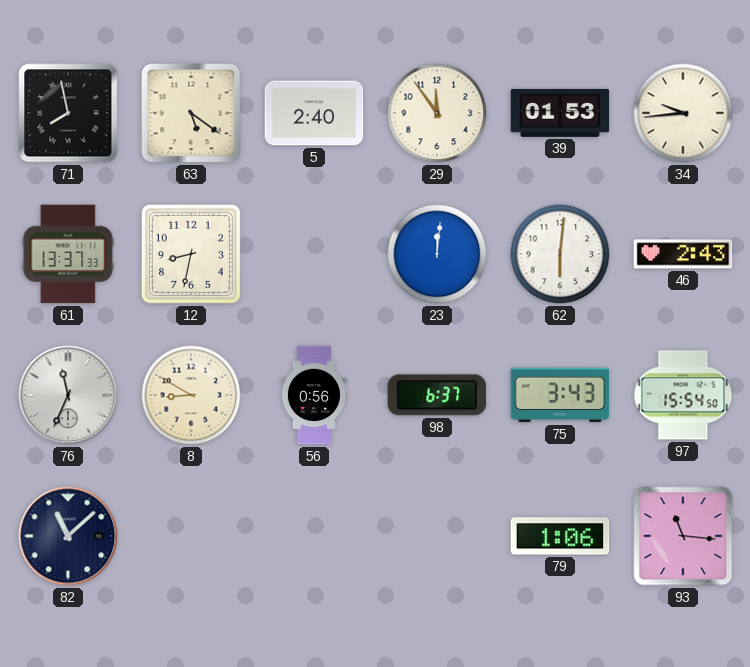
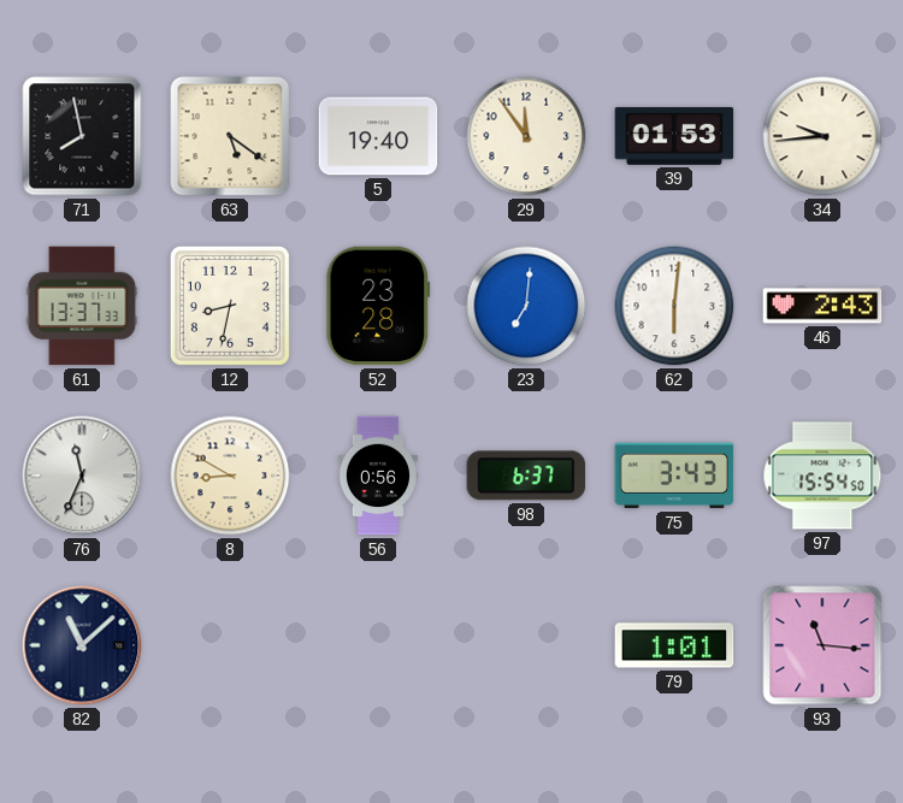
5: 2:40 -> 19:40 (378, 136)
52: none -> 23:28 (378, 306)
23: 12:01 -> 7:01 (526, 306)
79: 1:06 -> 1:01 (674, 645)
